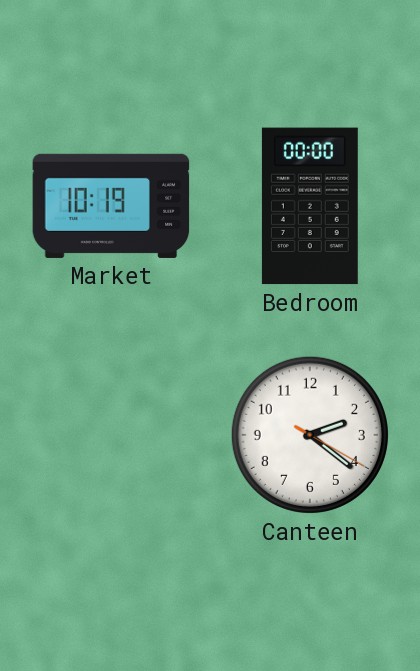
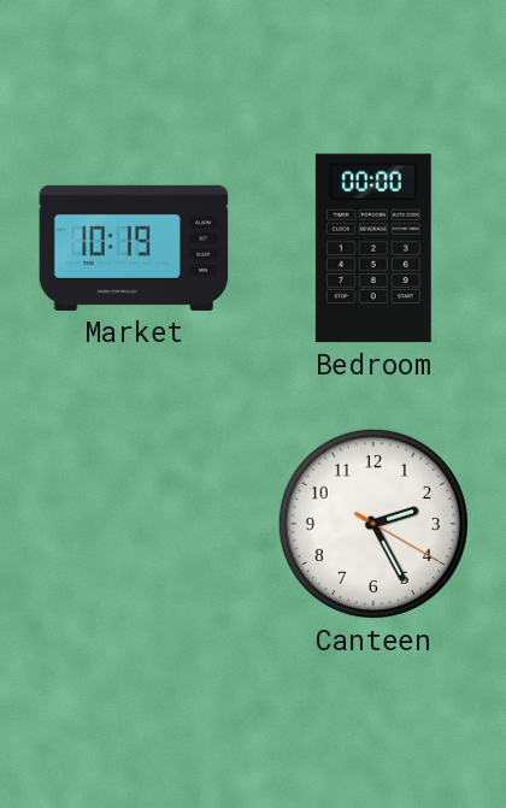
Canteen: 2:21 -> 2:25 (373, 524)
